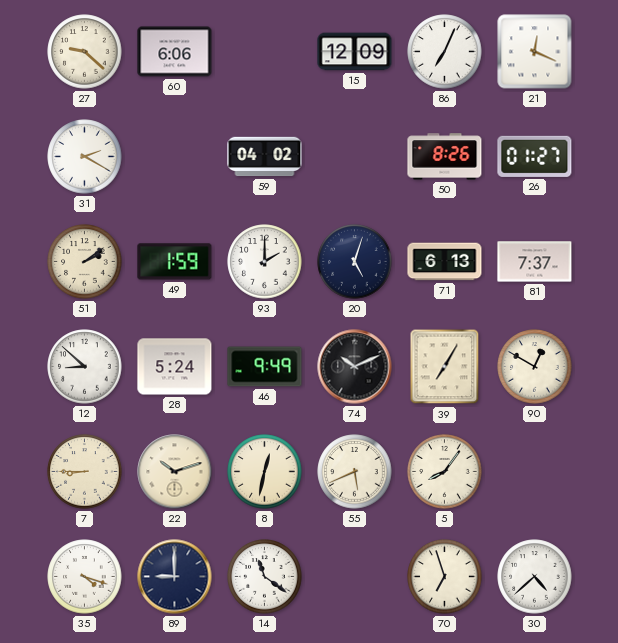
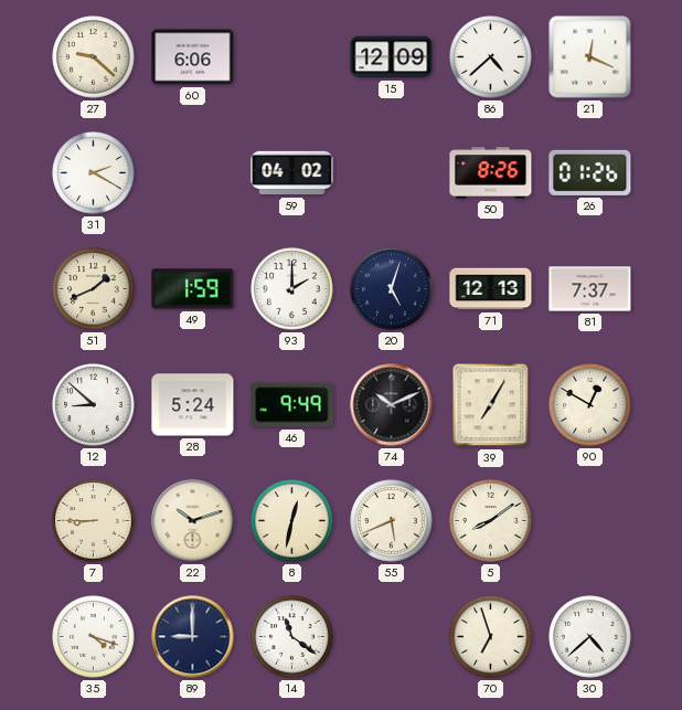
86: 7:04 -> 4:38 (491, 57)
26: 01:27 -> 01:26 (590, 172)
51: 2:09 -> 1:41 (94, 289)
71: 6:13 -> 12:13 (491, 289)
5: 8:06 -> 8:09 (491, 521)
